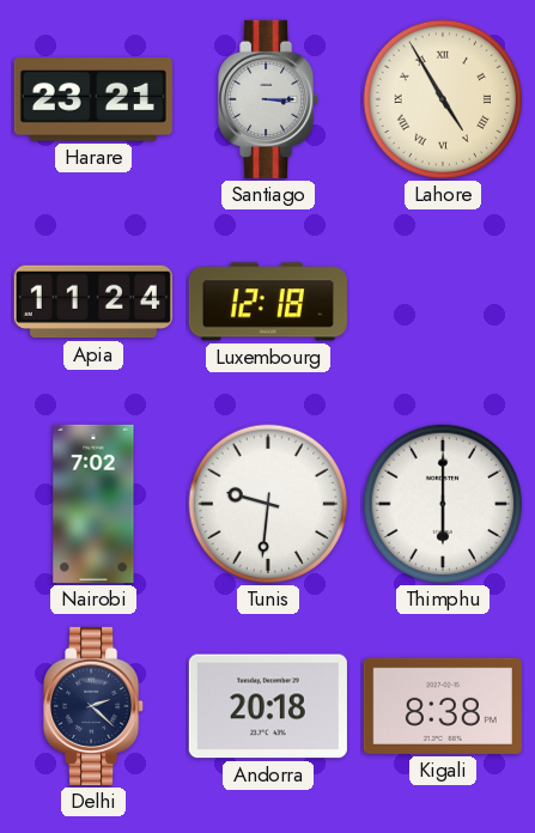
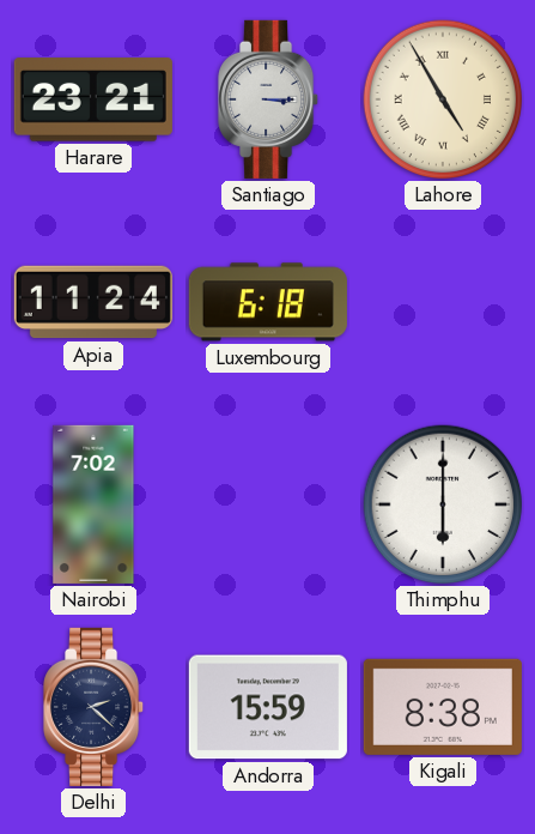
Luxembourg: 12:18 -> 6:18 (268, 302)
Tunis: 9:31 -> none (268, 504)
Andorra: 20:18 -> 15:59 (268, 707)
